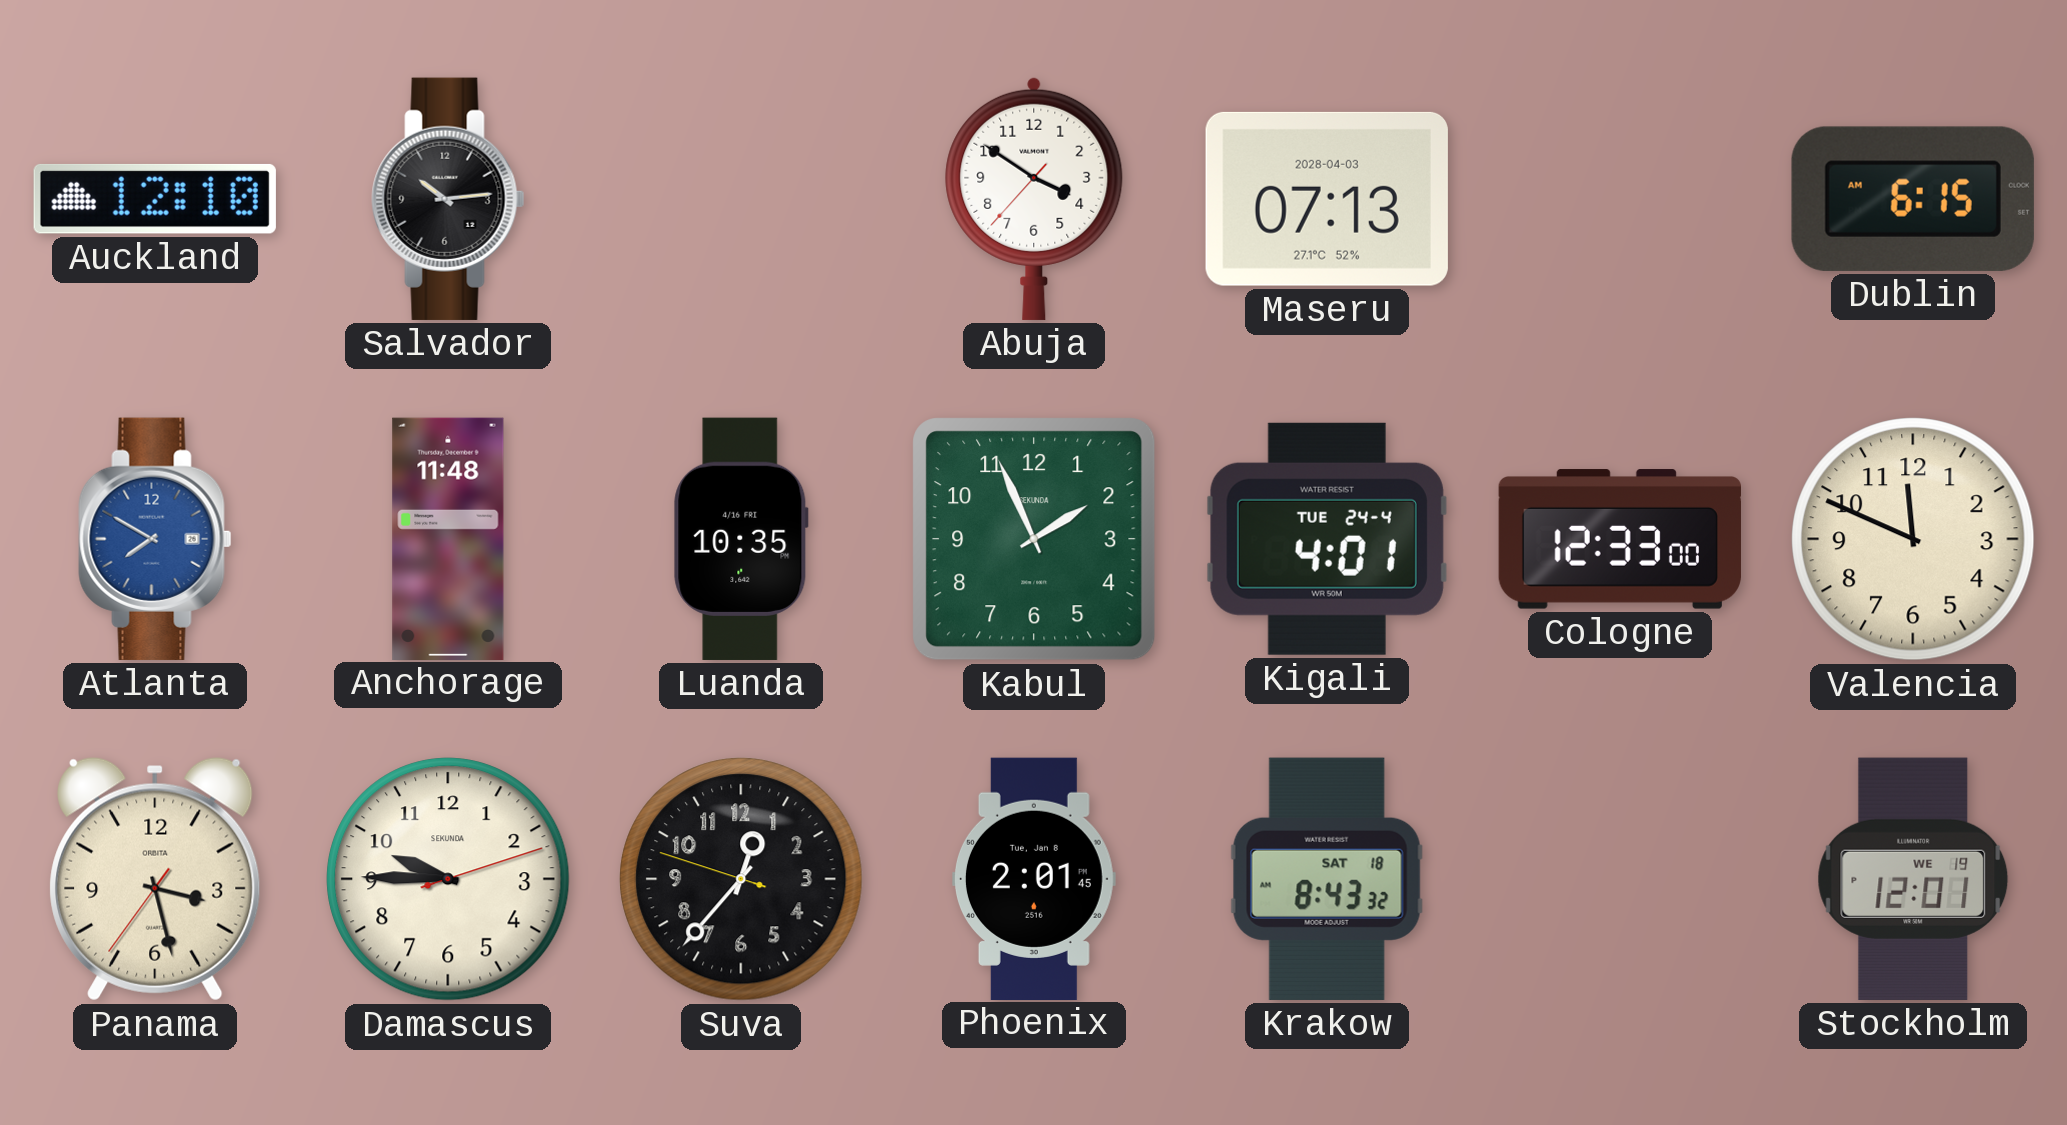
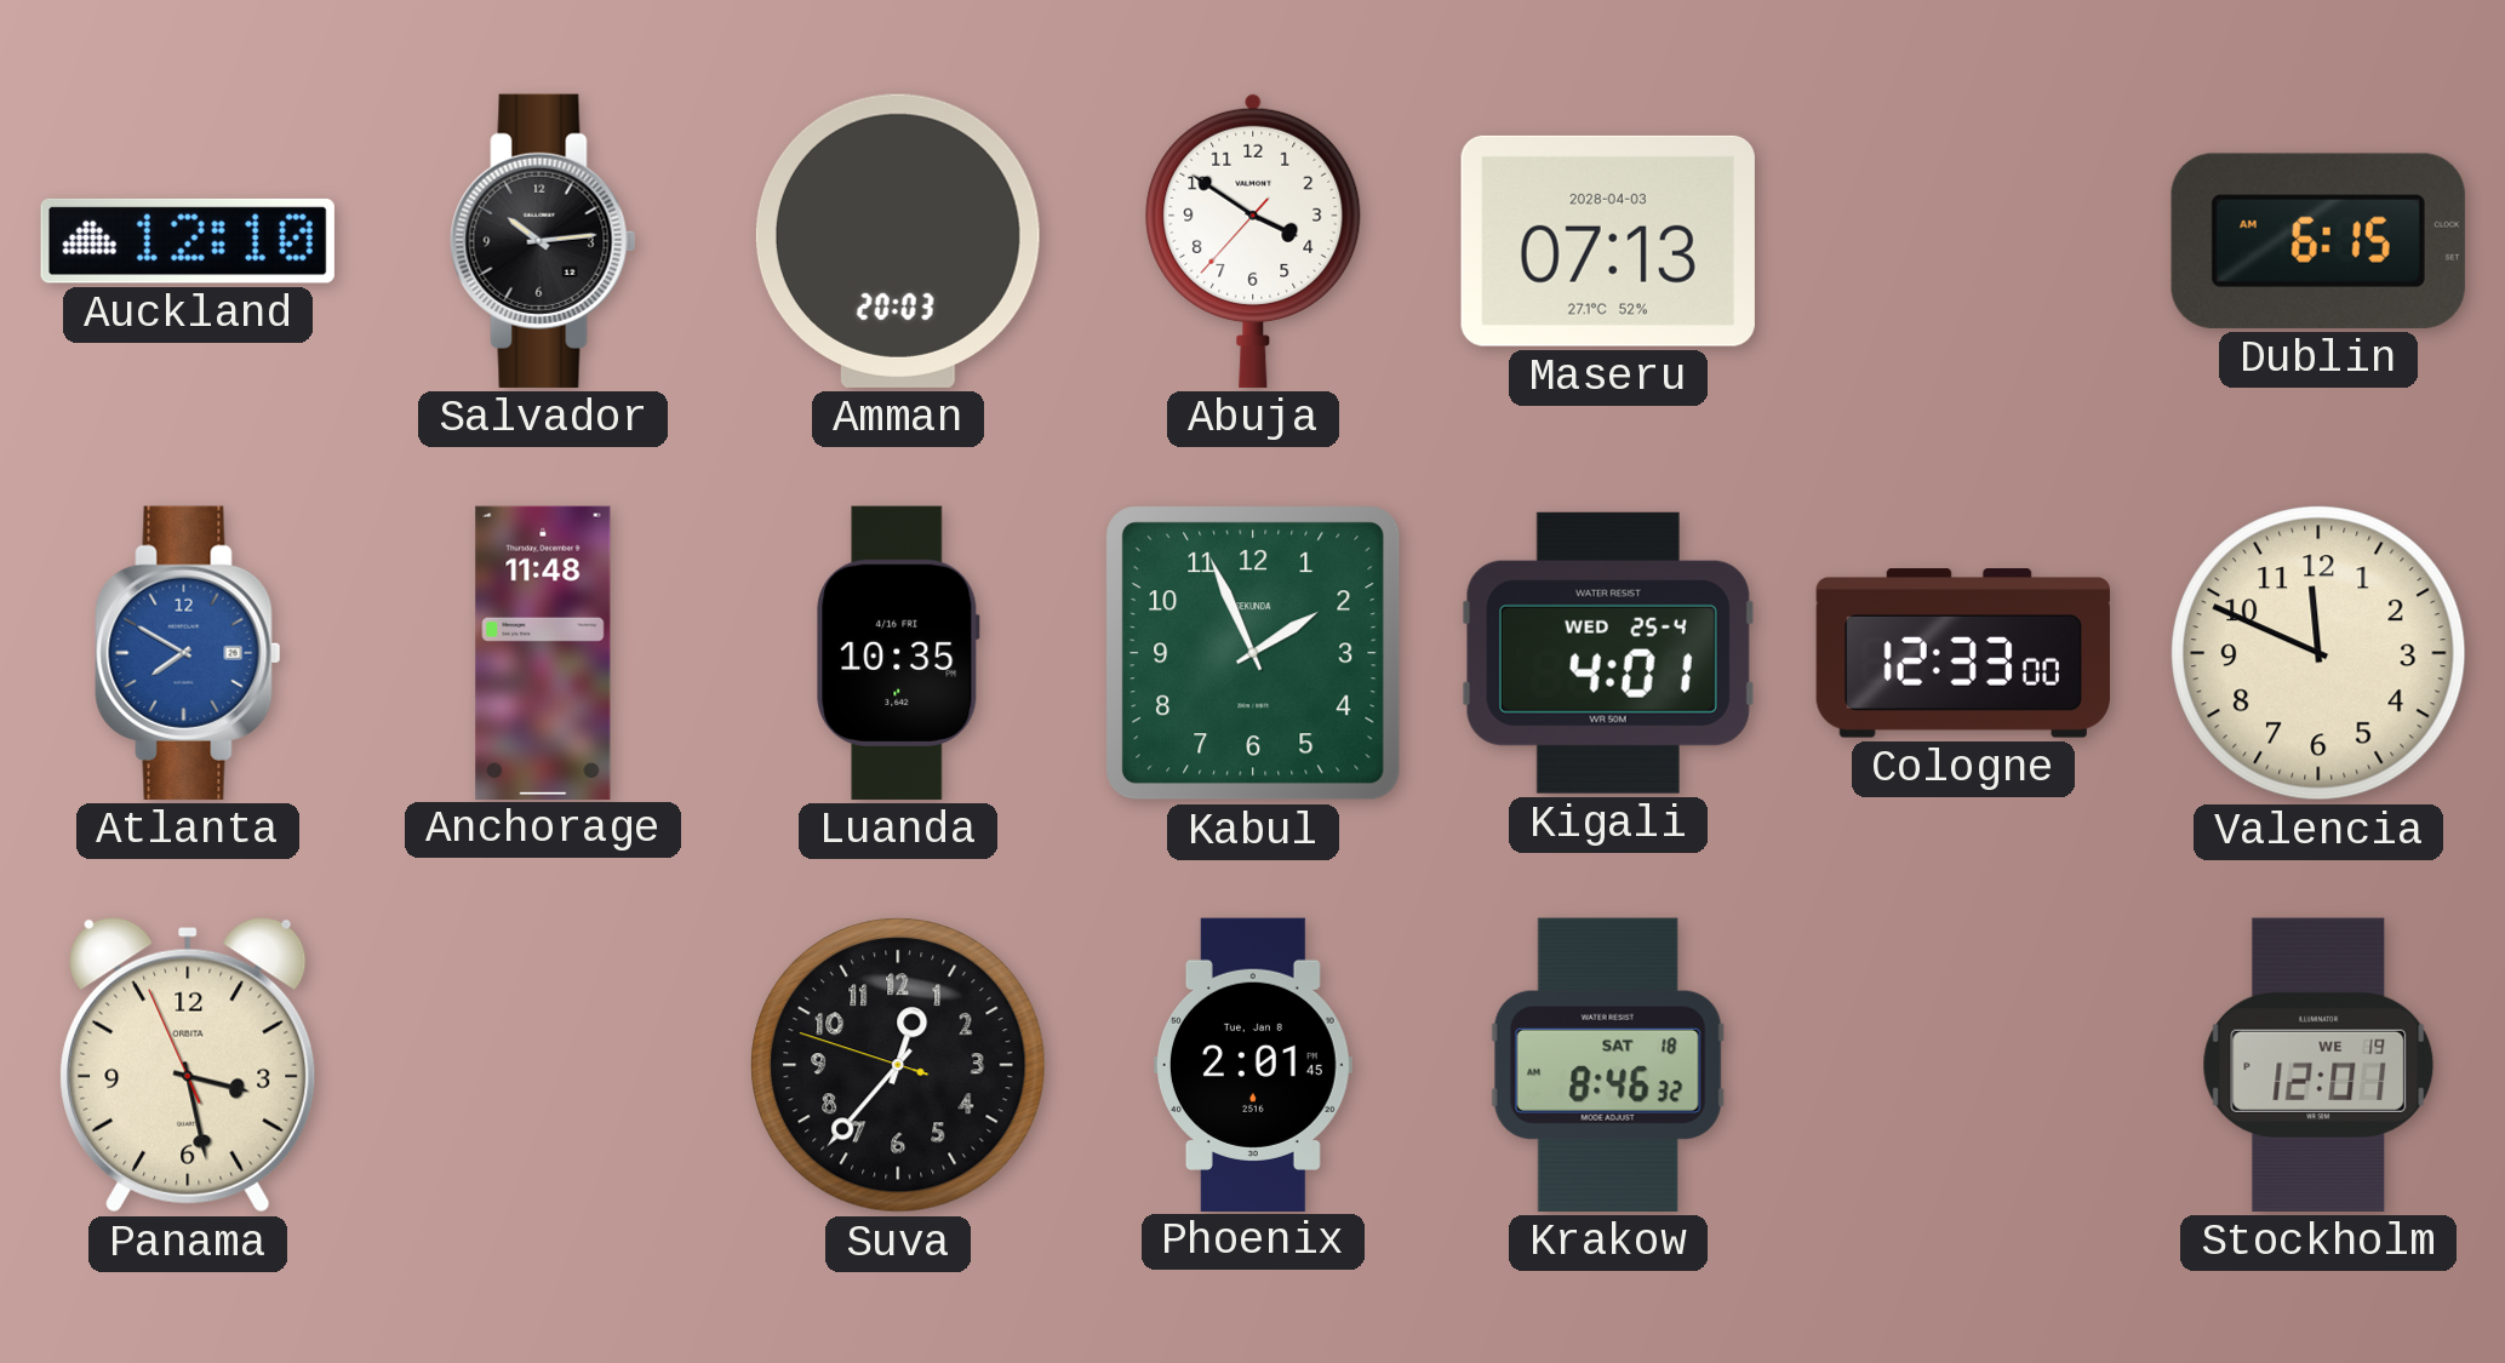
Amman: none -> 20:03 (898, 241)
Kigali date: TUE 24-4 -> WED 25-4 (1608, 653)
Panama: 3:27:36 -> 3:27:56 (188, 1065)
Damascus: 9:45 -> none (448, 879)
Krakow: 8:43 -> 8:46 (1608, 1065)
